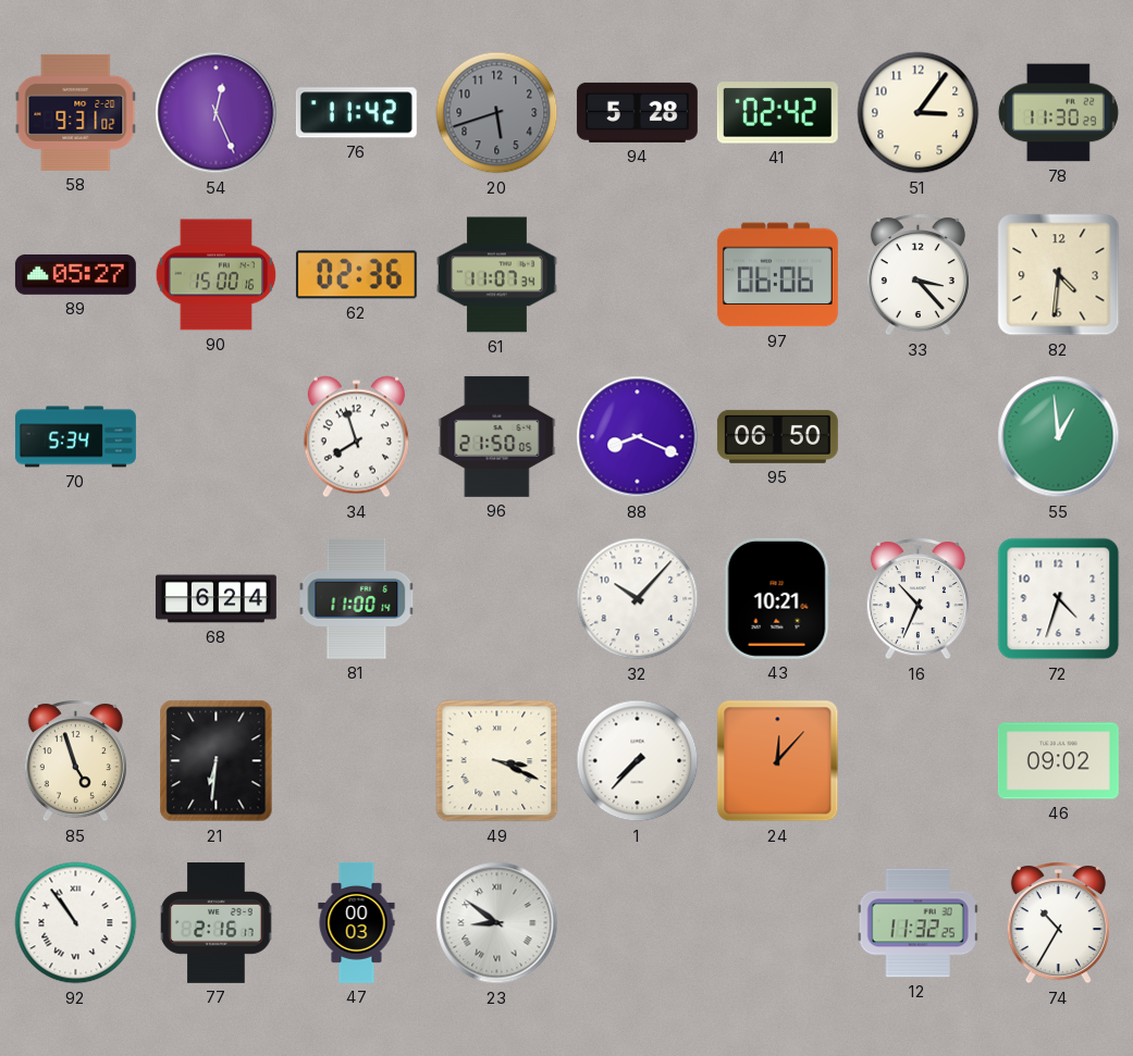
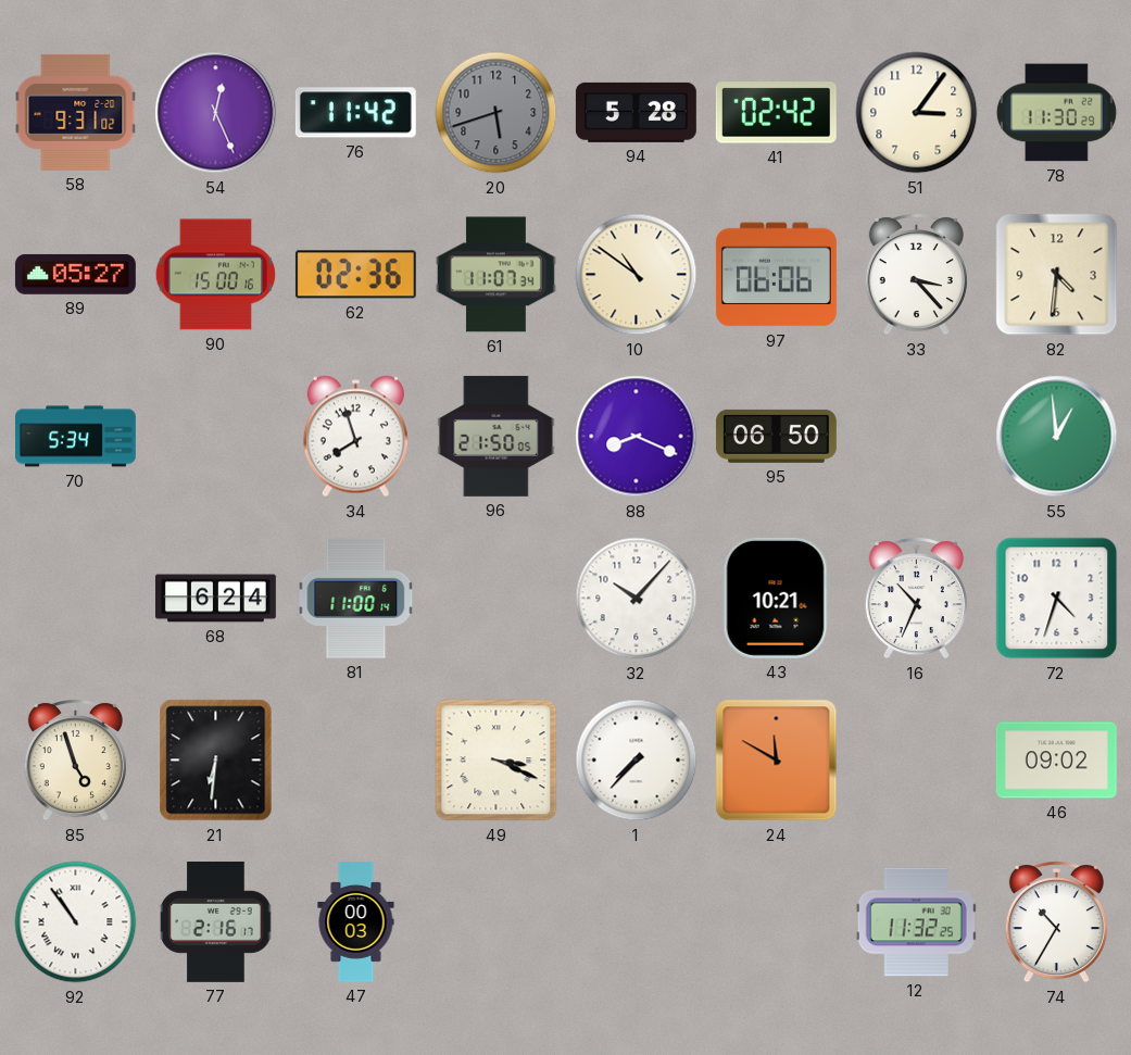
10: none -> 10:51 (637, 275)
24: 12:07 -> 11:50 (777, 761)
23: 8:51 -> none (497, 923)
